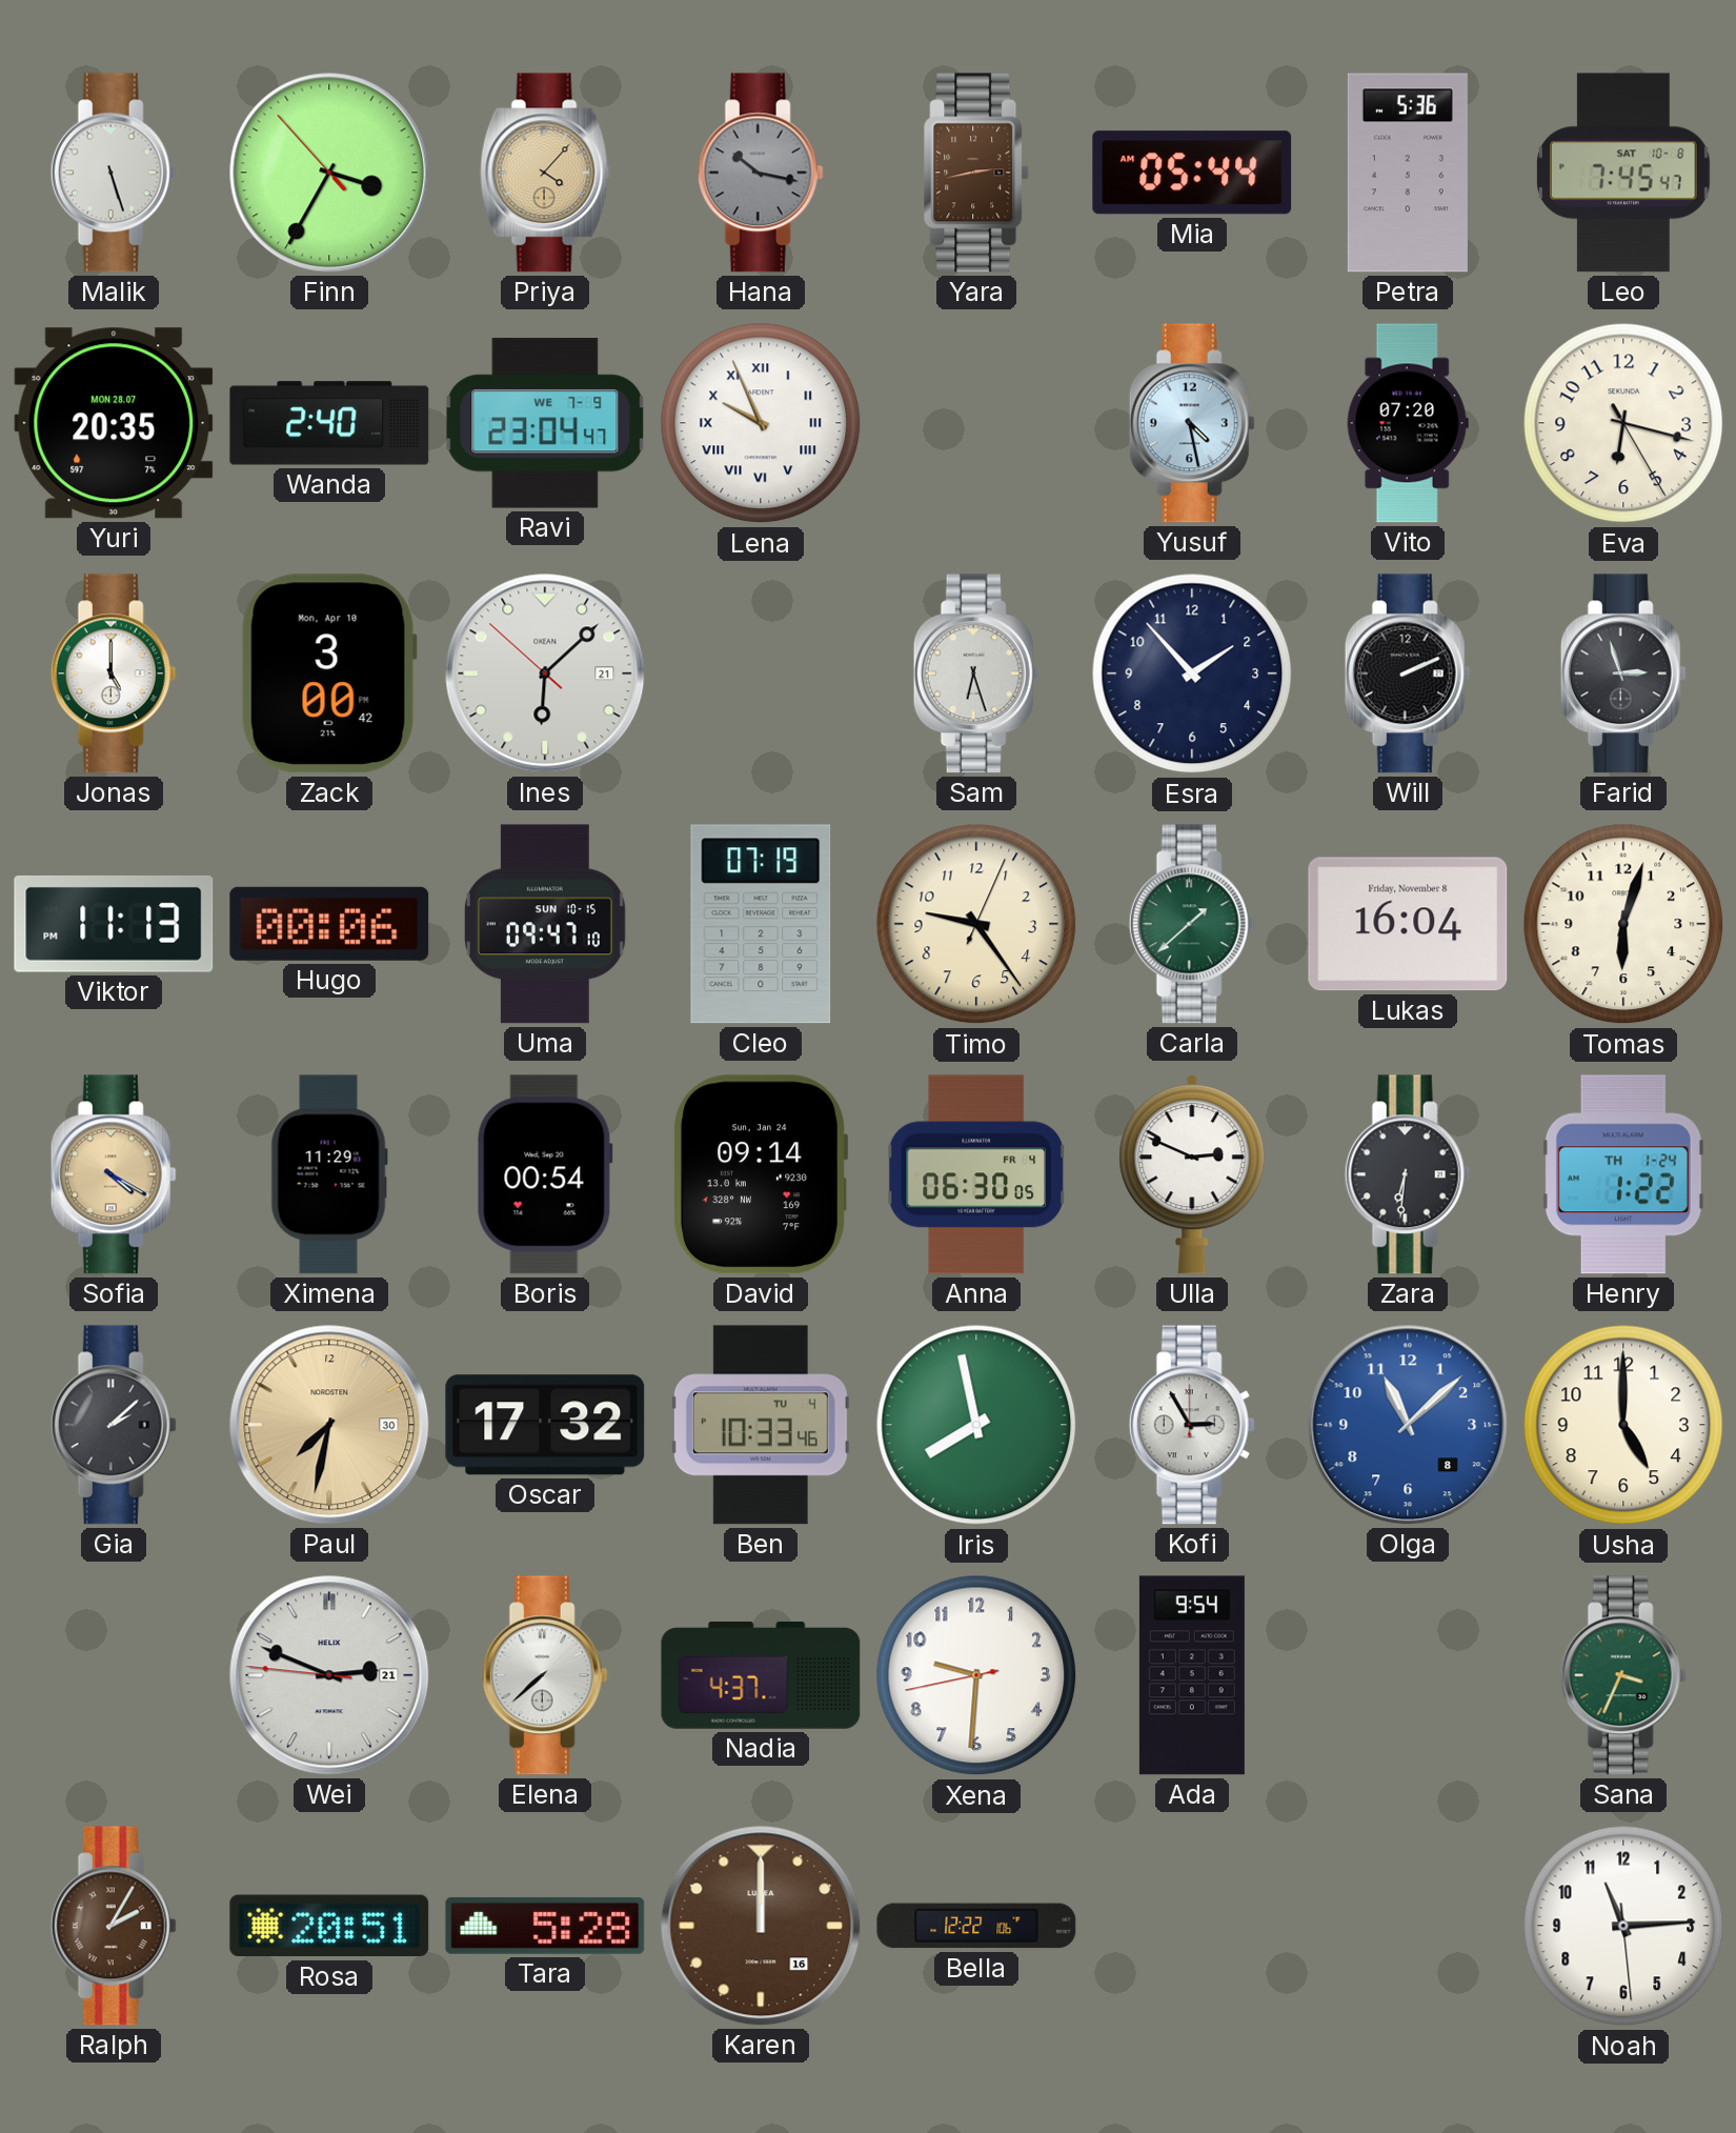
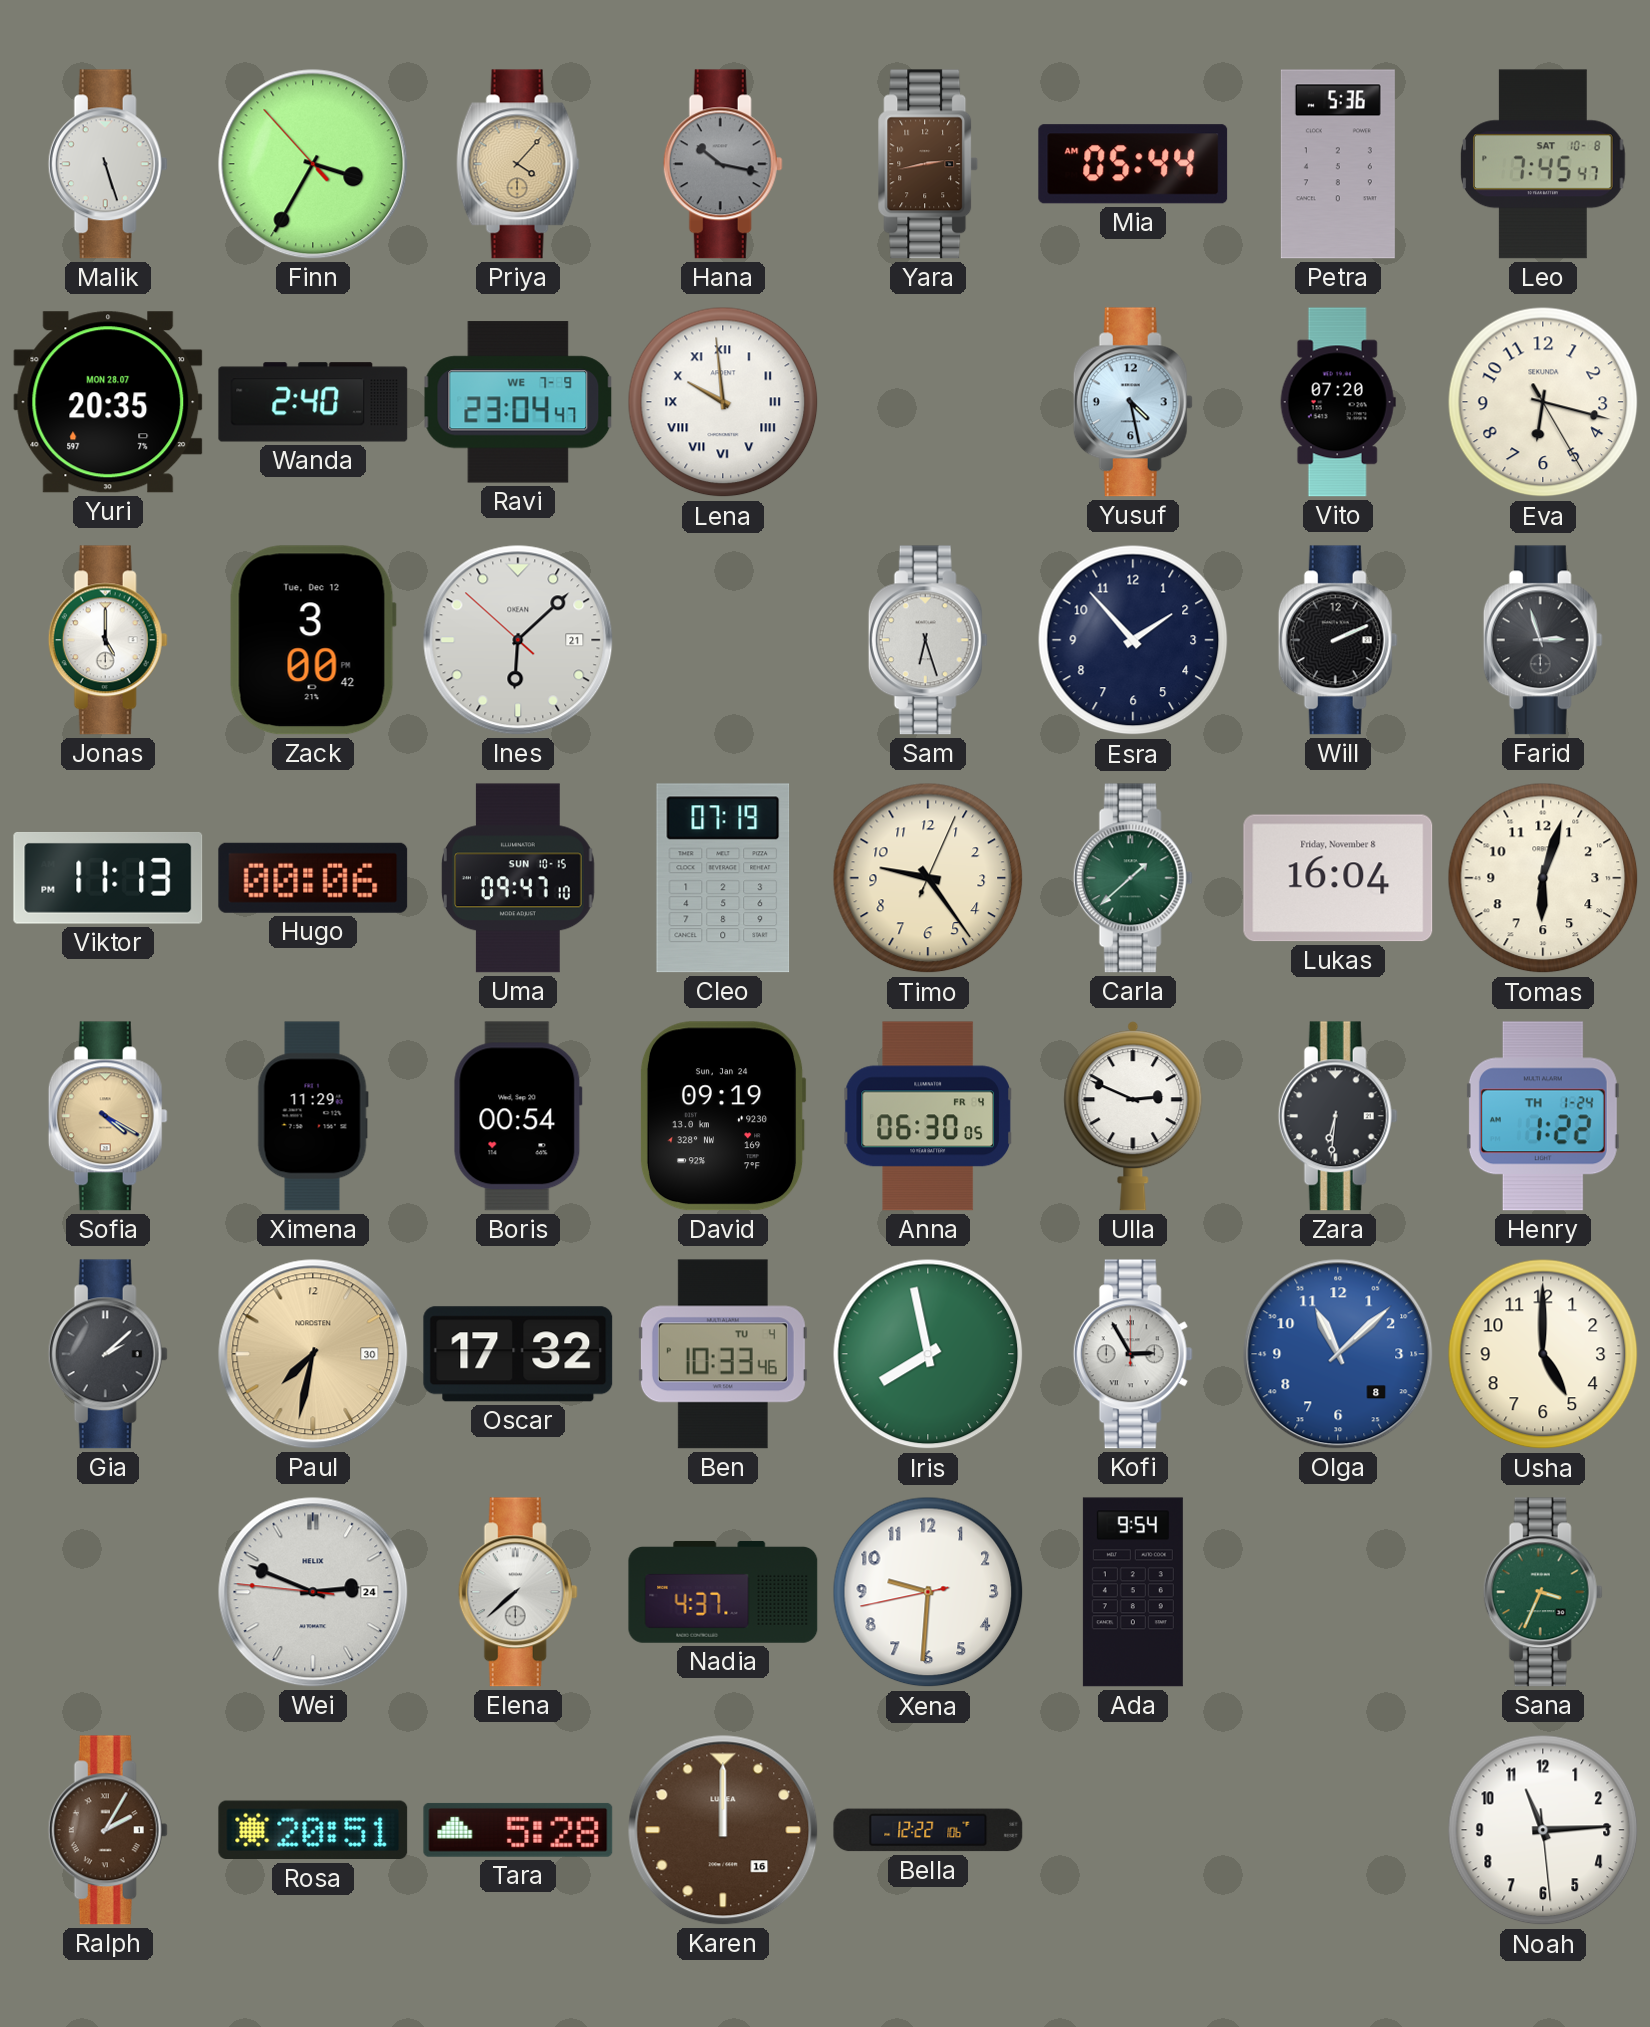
Lena: 9:56 -> 9:59 (723, 402)
Zack date: Mon, Apr 10 -> Tue, Dec 12 (313, 640)
David: 09:14 -> 09:19 (723, 1116)
Wei date: 21 -> 24 (313, 1592)
